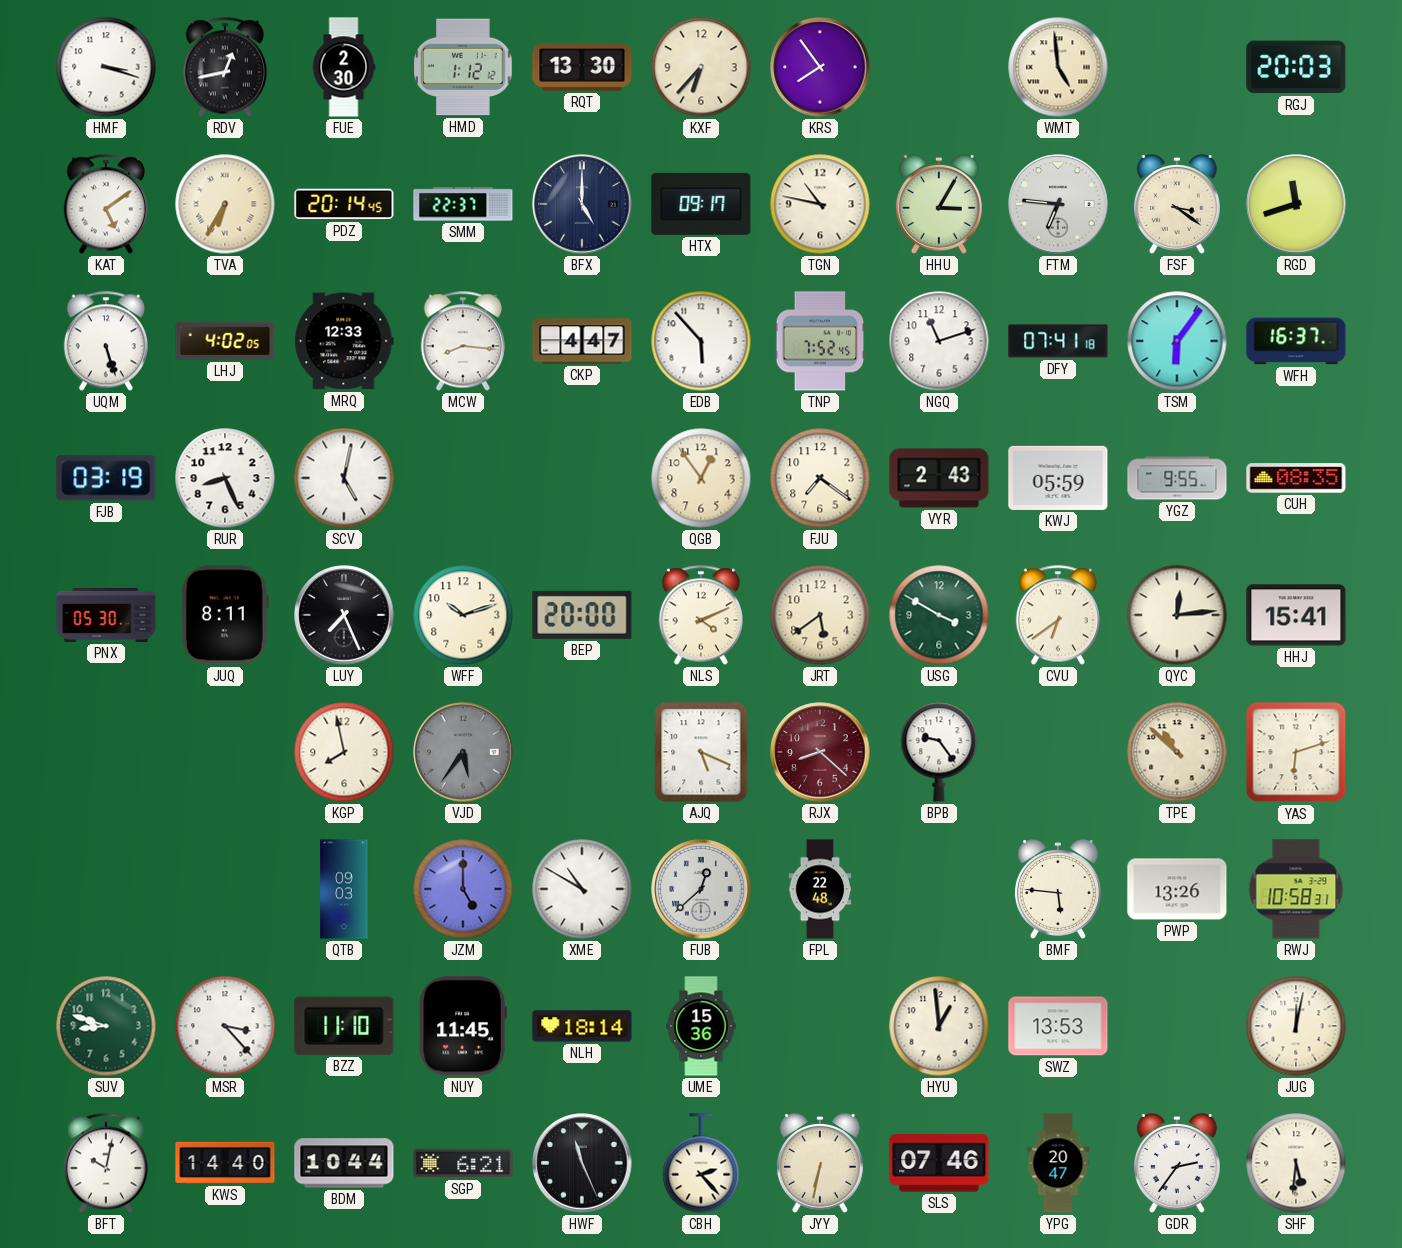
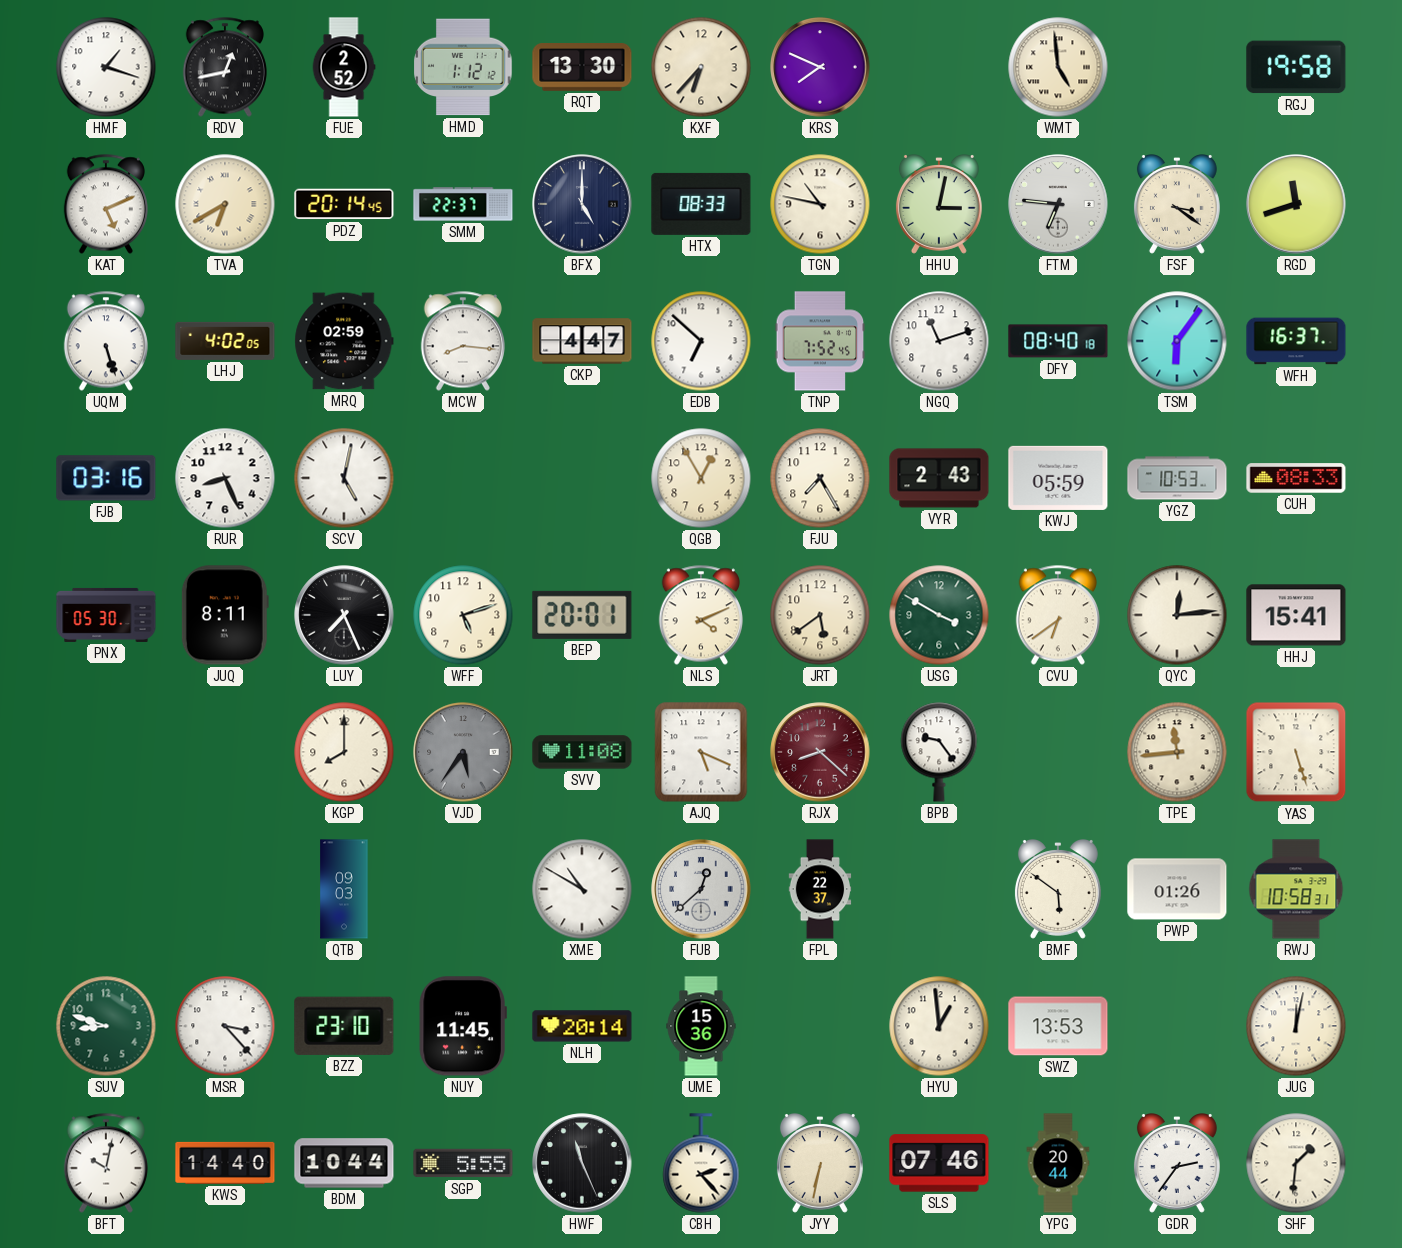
HMF: 3:18 -> 1:18 (106, 67)
FUE: 2:30 -> 2:52 (344, 67)
KRS: 7:54 -> 7:49 (820, 67)
RGJ: 20:03 -> 19:58 (1296, 67)
KAT: 5:09 -> 5:11 (106, 204)
TVA: 6:35 -> 6:40 (225, 204)
HTX: 09:17 -> 08:33 (701, 204)
HHU: 3:05 -> 3:02 (939, 205)
MRQ: 12:33 -> 02:59 (344, 341)
EDB: 5:53 -> 6:52 (701, 341)
DFY: 07:41 -> 08:40 (1058, 341)
FJB: 03:19 -> 03:16 (106, 478)
QGB: 12:54 -> 12:55 (701, 478)
FJU: 7:21 -> 7:25 (820, 478)
YGZ: 9:55 -> 10:53 (1177, 478)
CUH: 08:35 -> 08:33 (1296, 478)
WFF: 10:12 -> 5:12 (463, 615)
BEP: 20:00 -> 20:01 (582, 615)
KGP: 7:58 -> 8:00 (344, 752)
SVV: none -> 11:08 (582, 752)
TPE: 10:52 -> 11:44 (1177, 752)
YAS: 6:12 -> 5:27 (1296, 752)
JZM: 5:00 -> none (463, 889)
FPL: 22:48 -> 22:37 (820, 889)
BMF: 5:46 -> 5:51 (1058, 890)
PWP: 13:26 -> 01:26 (1177, 889)
BZZ: 11:10 -> 23:10 (344, 1026)
NLH: 18:14 -> 20:14 (582, 1026)
SGP: 6:21 -> 5:55 (463, 1163)
YPG: 20:47 -> 20:44 (1058, 1163)
SHF: 5:31 -> 1:31 (1296, 1163)
